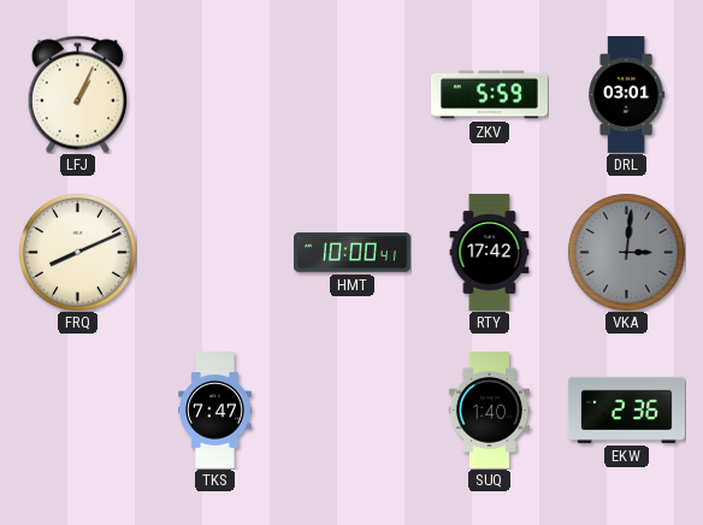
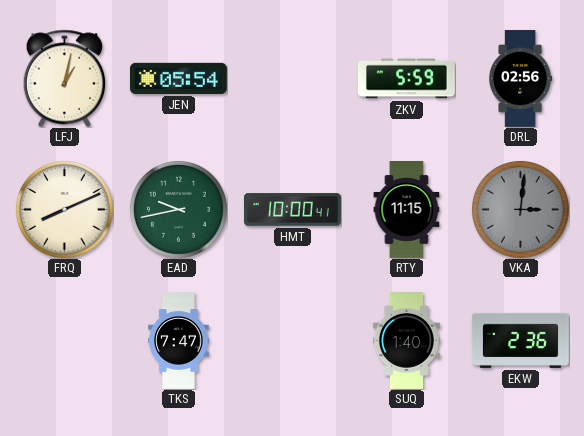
LFJ: 1:04 -> 1:02 (64, 78)
JEN: none -> 05:54 (178, 78)
DRL: 03:01 -> 02:56 (521, 79)
EAD: none -> 9:43 (178, 209)
RTY: 17:42 -> 11:15 (407, 210)
